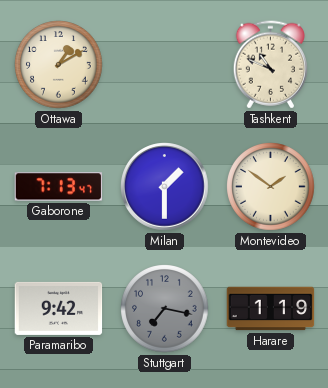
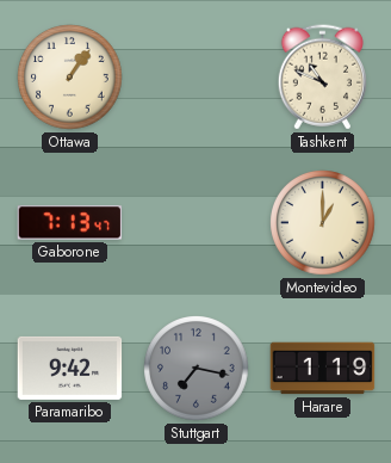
Ottawa: 1:10 -> 1:06 (70, 78)
Milan: 1:30 -> none (165, 187)
Montevideo: 1:51 -> 1:00 (323, 223)
